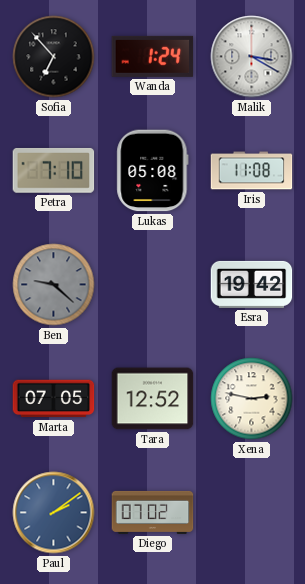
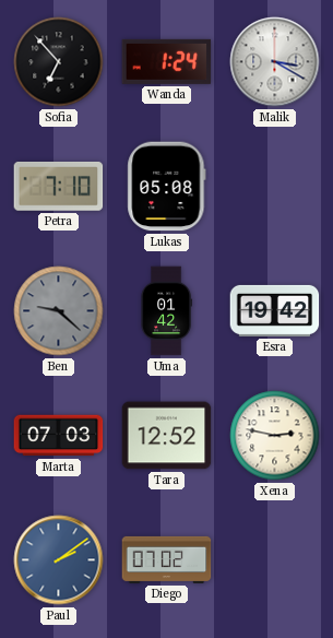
Iris: 11:08 -> none (252, 171)
Uma: none -> 01:42 (166, 311)
Marta: 07:05 -> 07:03 (59, 436)
